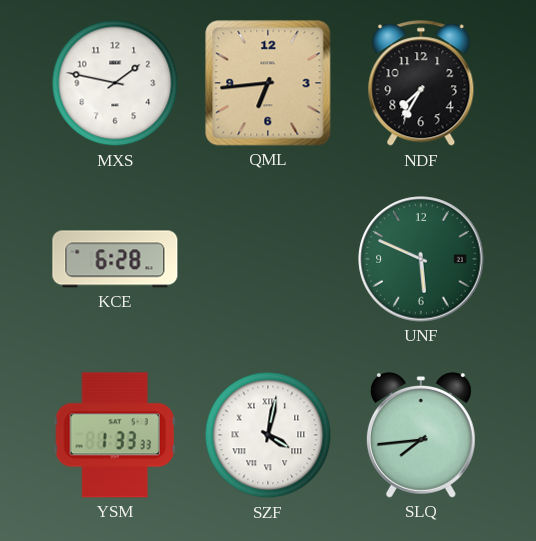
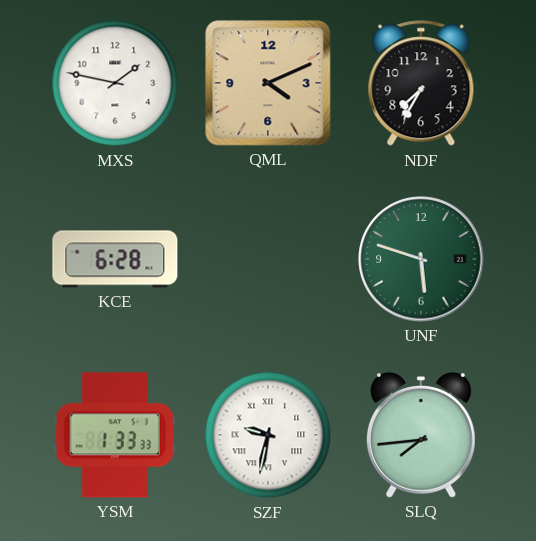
QML: 6:44 -> 4:11 (268, 83)
UNF: 5:49 -> 5:48 (421, 259)
SZF: 4:02 -> 9:32 (268, 435)
